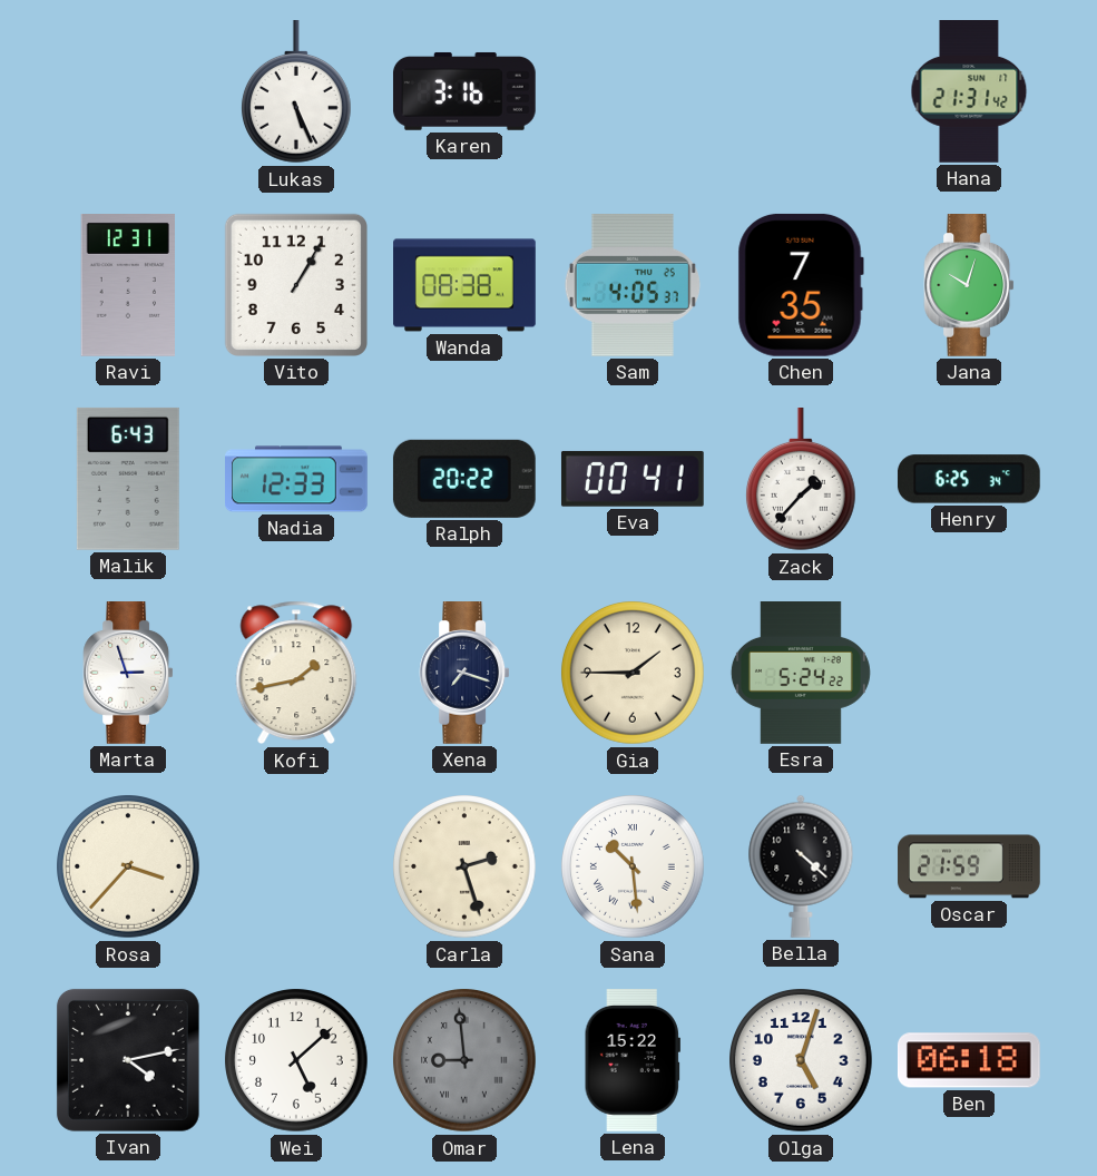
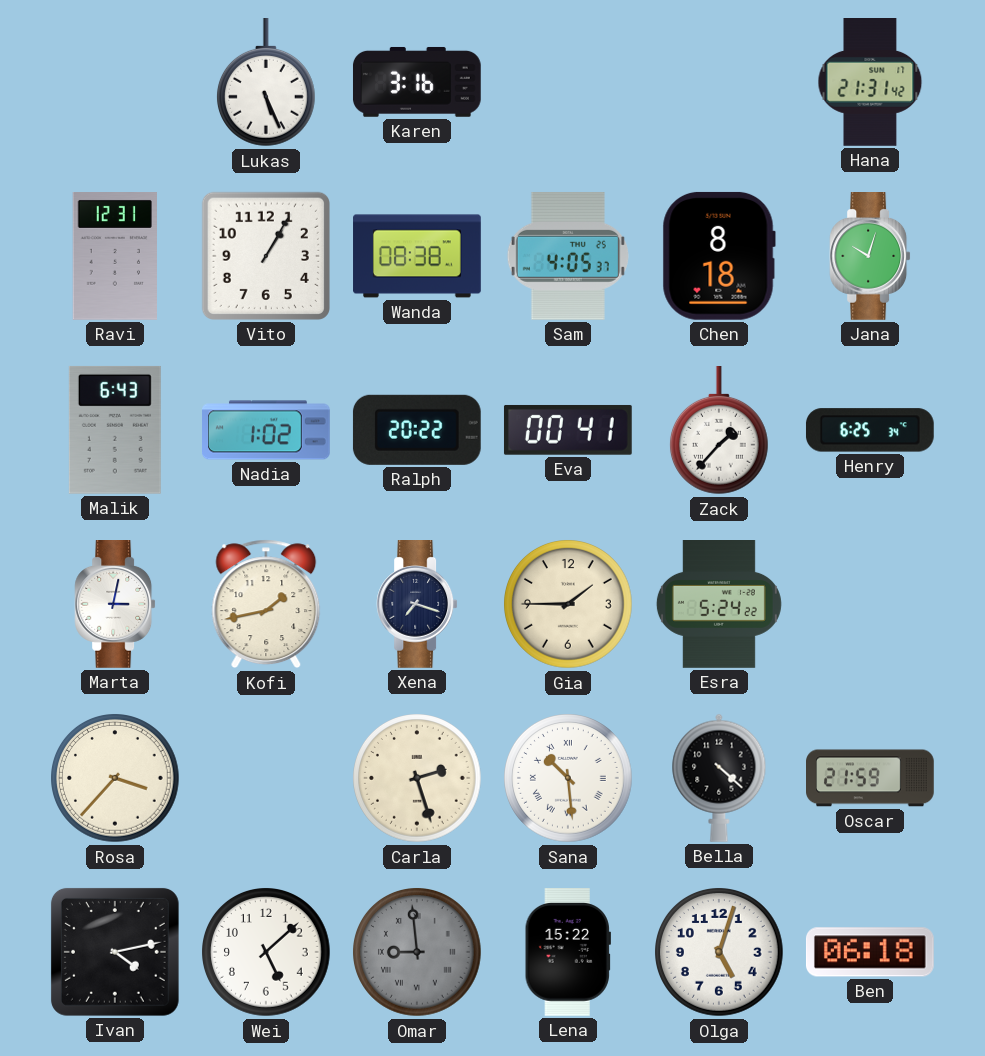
Chen: 7:35 -> 8:18 (719, 256)
Nadia: 12:33 -> 1:02 (267, 430)
Marta: 2:57 -> 3:02 (115, 605)
